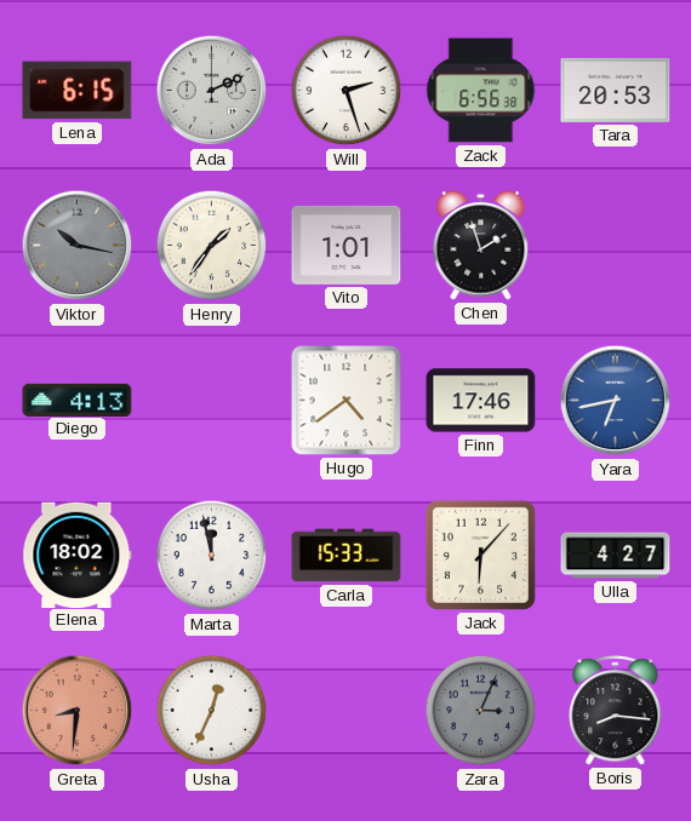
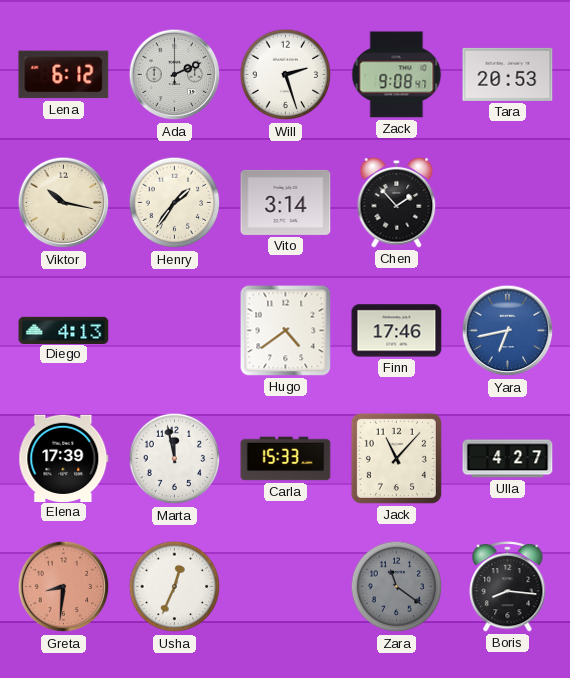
Lena: 6:15 -> 6:12 (64, 75)
Zack: 6:56 -> 9:08 (397, 75)
Viktor dial: grey -> cream (64, 203)
Vito: 1:01 -> 3:14 (286, 202)
Chen: 1:57 -> 1:53 (397, 203)
Elena: 18:02 -> 17:39 (64, 458)
Jack: 6:07 -> 11:07 (396, 458)
Zara: 3:04 -> 11:21 (397, 587)
